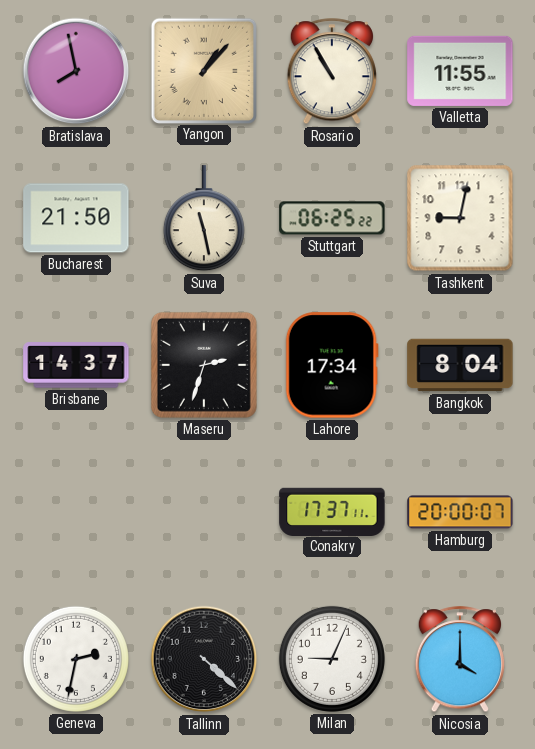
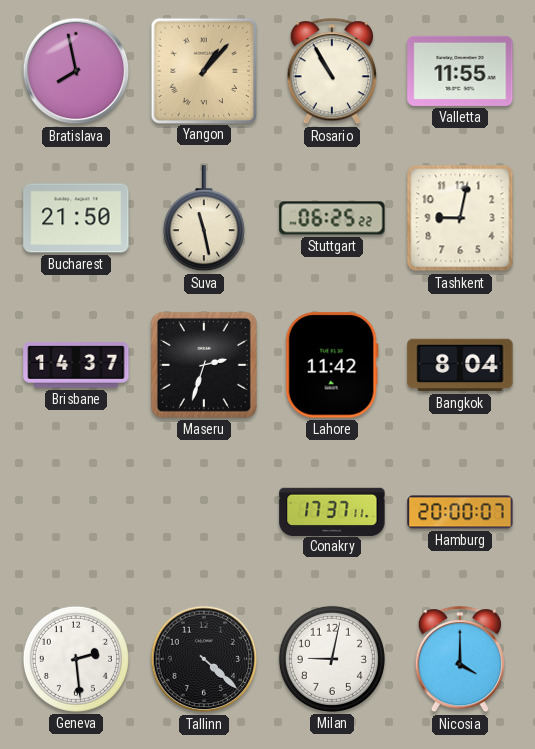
Lahore: 17:34 -> 11:42 (332, 365)
Geneva: 2:32 -> 2:29 (76, 659)
Milan: 9:04 -> 9:02 (332, 659)
